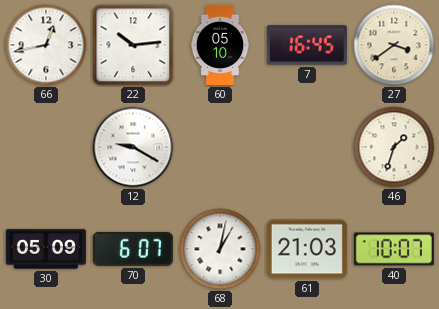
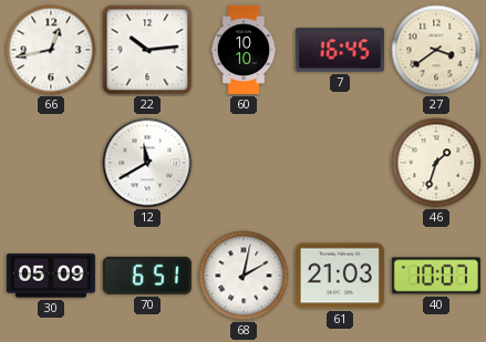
60: 05:10 -> 10:10 (244, 50)
12: 9:20 -> 11:40 (147, 163)
70: 6:07 -> 6:51 (147, 276)
68: 1:02 -> 2:02 (244, 276)
